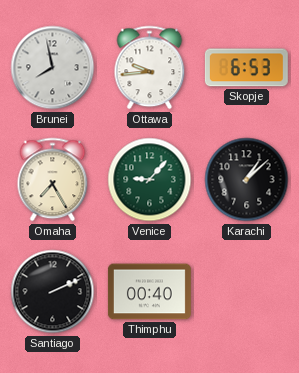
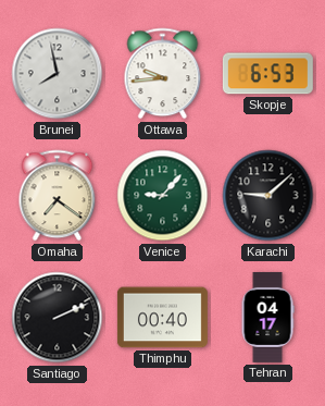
Omaha: 7:25 -> 7:21 (58, 196)
Karachi: 1:08 -> 9:08 (268, 196)
Tehran: none -> 04:17 (267, 317)
